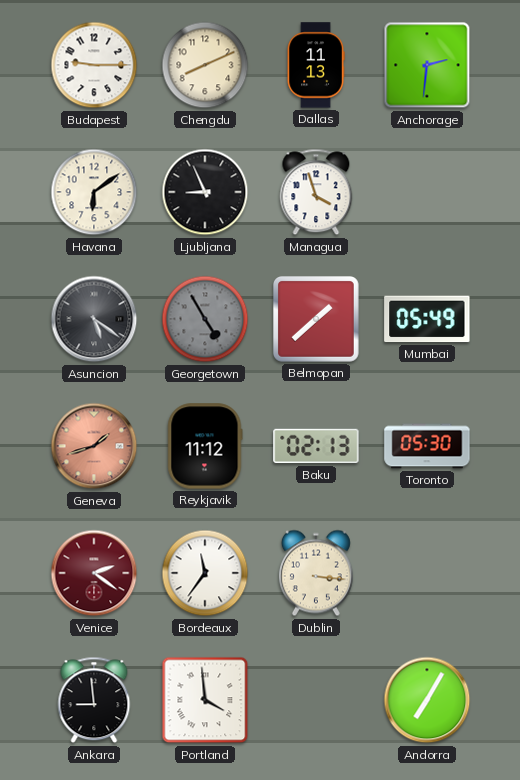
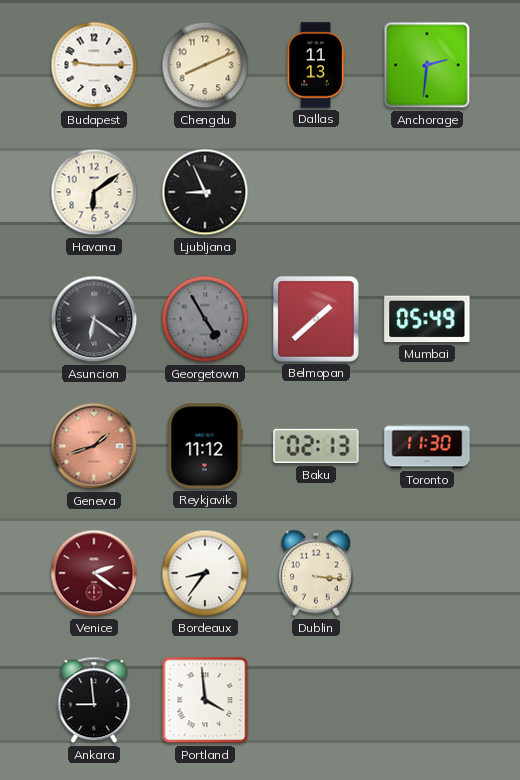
Managua: 3:57 -> none (316, 192)
Asuncion: 5:21 -> 6:21 (94, 319)
Toronto: 05:30 -> 11:30 (427, 446)
Bordeaux: 11:36 -> 8:36 (205, 573)
Andorra: 7:05 -> none (427, 700)
